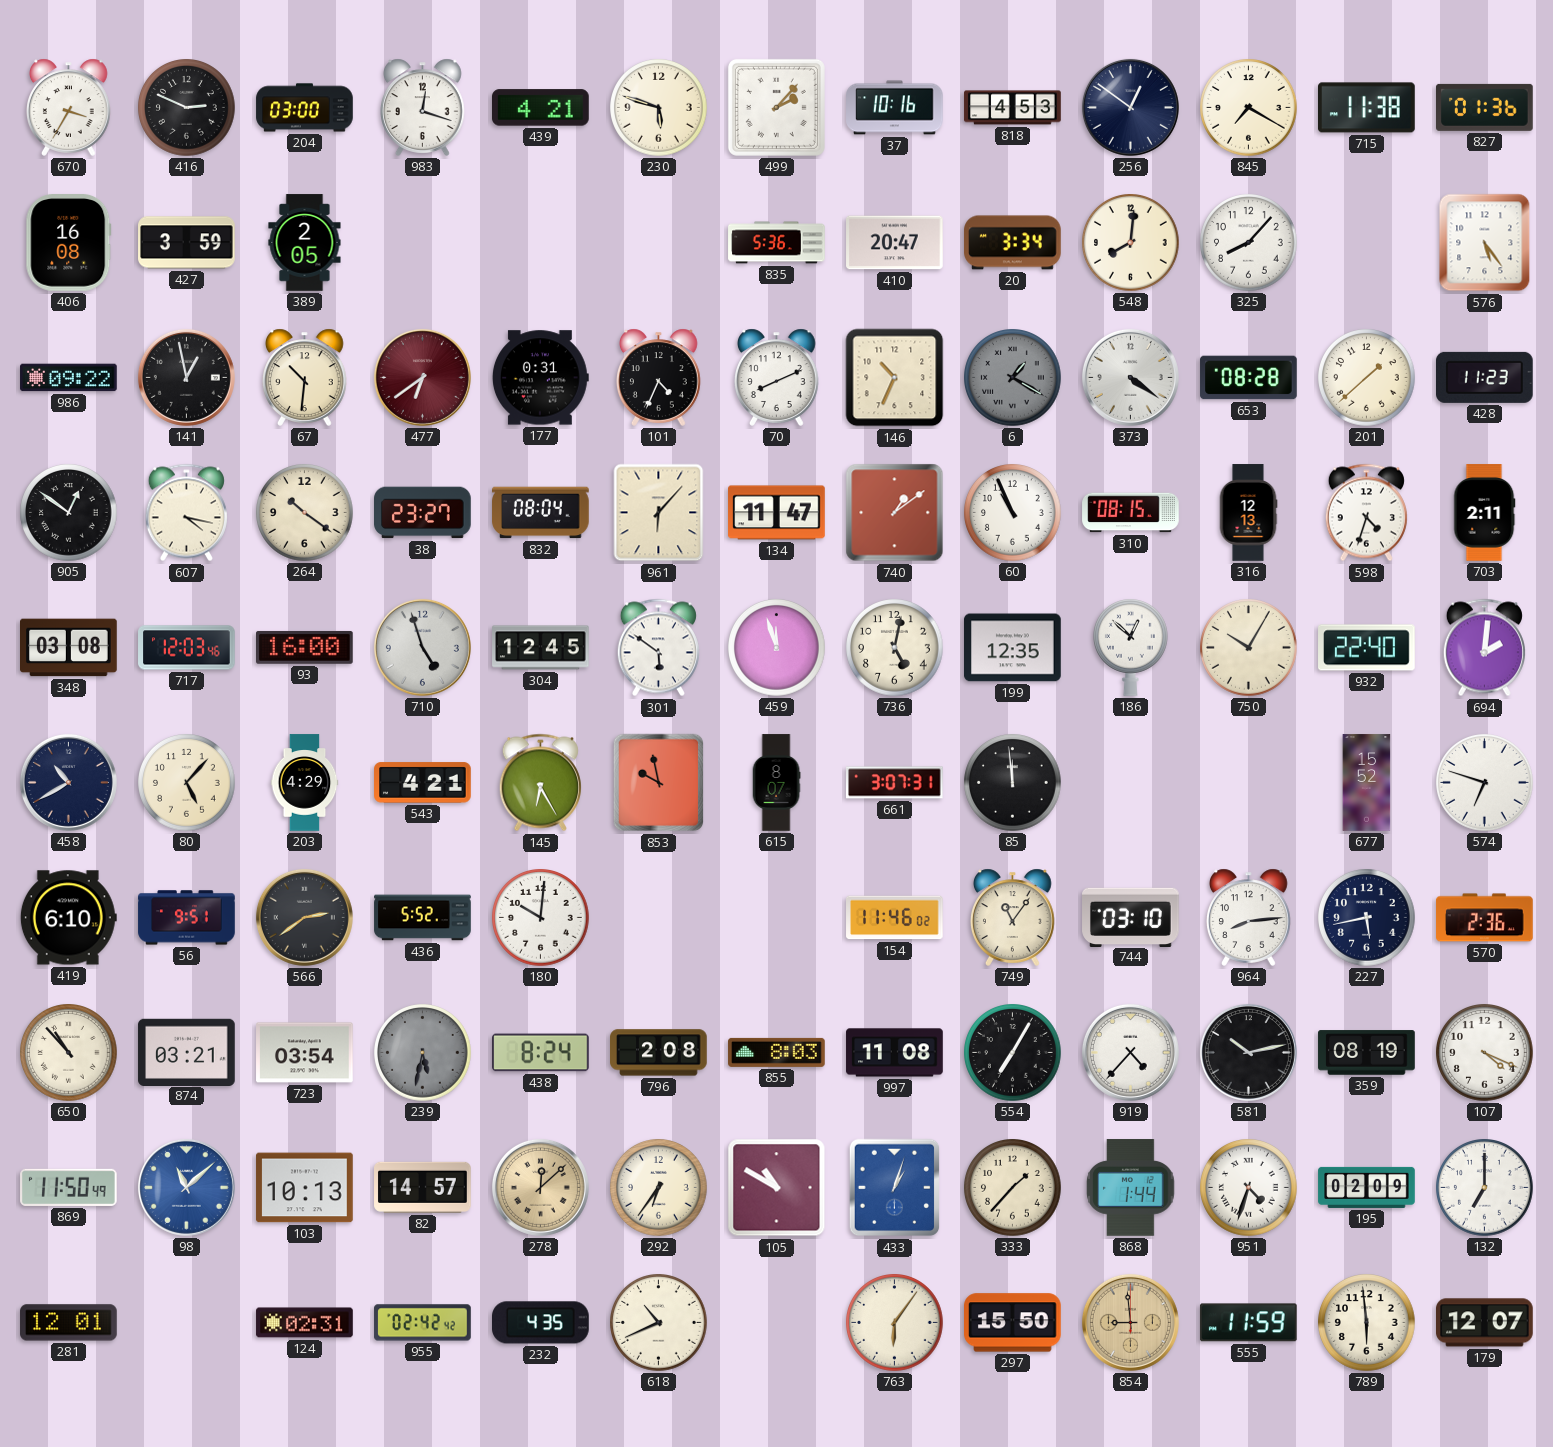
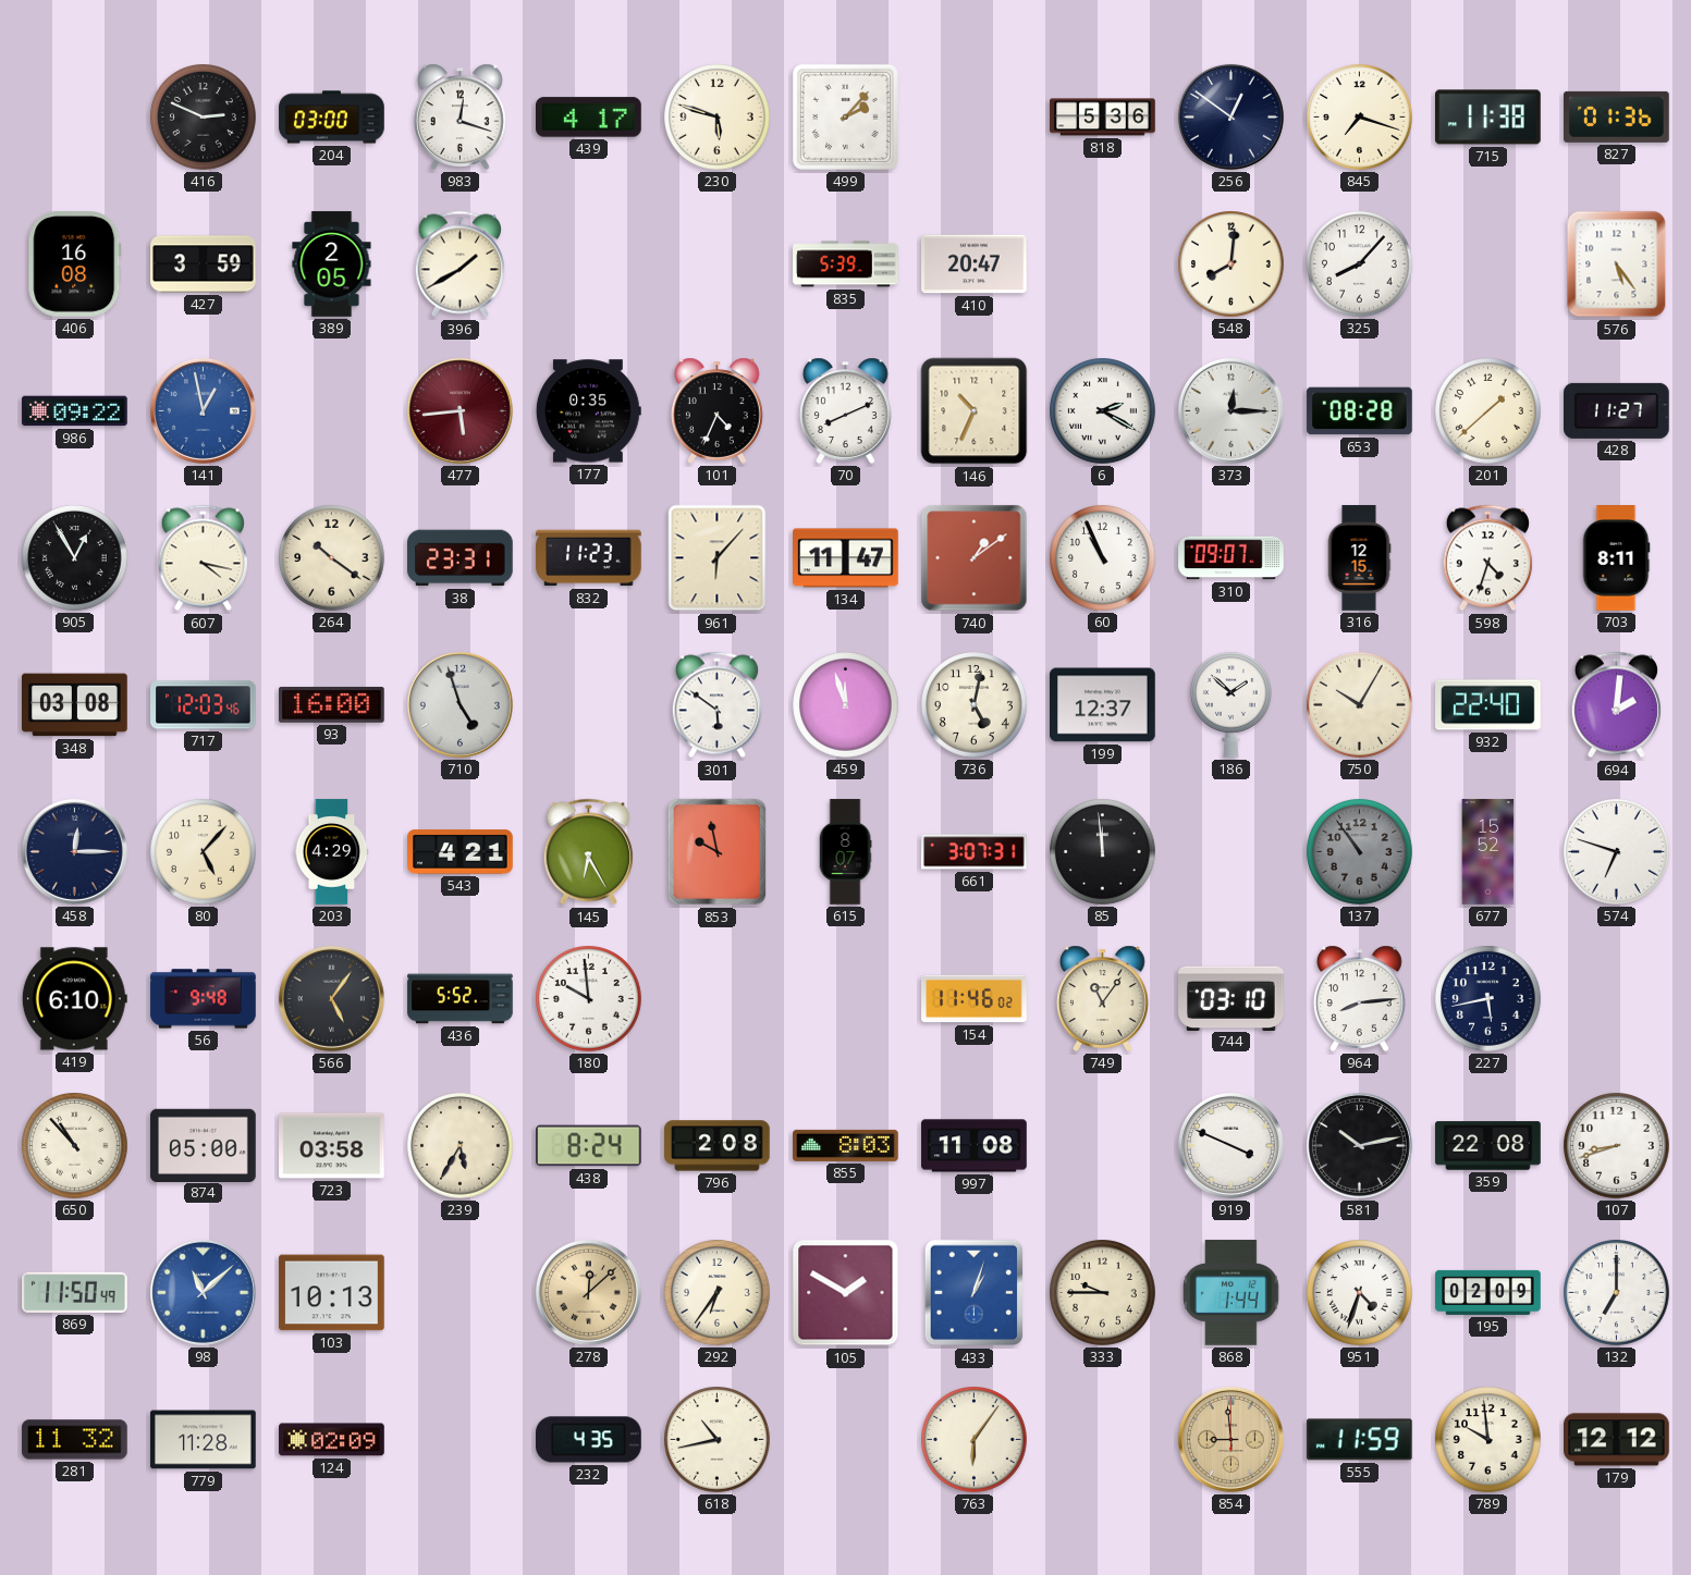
670: 3:35 -> none (69, 107)
439: 4:21 -> 4:17 (589, 118)
37: 10:16 -> none (895, 108)
818: 4:53 -> 5:36 (1103, 118)
845: 7:20 -> 7:18 (1360, 118)
396: none -> 1:40 (459, 264)
835: 5:36 -> 5:39 (846, 264)
20: 3:34 -> none (1013, 243)
141 dial: black -> blue (203, 410)
67: 10:31 -> none (305, 377)
477: 6:39 -> 5:44 (459, 410)
177: 0:31 -> 0:35 (588, 411)
6: 1:20 -> 2:20 (1103, 411)
6 dial: grey -> white (1103, 411)
373: 4:21 -> 12:15 (1230, 410)
428: 11:23 -> 11:27 (1617, 410)
905: 12:51 -> 12:55 (75, 558)
38: 23:27 -> 23:31 (461, 558)
832: 08:04 -> 11:23 (589, 558)
310: 08:15 -> 09:07 (1232, 558)
316: 12:13 -> 12:15 (1359, 558)
703: 2:11 -> 8:11 (1617, 558)
304: 12:45 -> none (541, 648)
199: 12:35 -> 12:37 (1103, 705)
186: 12:52 -> 1:52 (1232, 705)
458: 10:40 -> 12:15 (74, 851)
137: none -> 10:54 (1360, 852)
56: 9:51 -> 9:48 (204, 999)
566: 2:39 -> 5:06 (331, 998)
180: 10:01 -> 9:59 (589, 999)
570: 2:36 -> none (1485, 918)
874: 03:21 -> 05:00 (204, 1145)
723: 03:54 -> 03:58 (332, 1146)
239: 5:32 -> 5:35 (461, 1146)
239 dial: grey -> cream (461, 1146)
554: 7:05 -> none (1013, 1053)
919: 4:37 -> 3:49 (1230, 1145)
359: 08:19 -> 22:08 (1488, 1146)
107: 4:19 -> 8:42 (1617, 1146)
82: 14:57 -> none (423, 1187)
105: 10:50 -> 1:50 (846, 1293)
333: 1:37 -> 9:45 (1103, 1293)
281: 12:01 -> 11:32 (75, 1440)
779: none -> 11:28 (204, 1440)
124: 02:31 -> 02:09 (332, 1440)
955: 02:42 -> none (423, 1323)
618: 10:41 -> 10:43 (718, 1440)
297: 15:50 -> none (1013, 1323)
789: 5:59 -> 9:59 (1488, 1440)
179: 12:07 -> 12:12 (1617, 1440)
